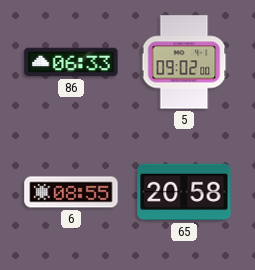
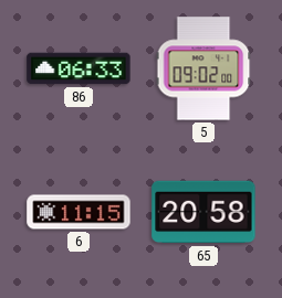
6: 08:55 -> 11:15 (79, 212)
